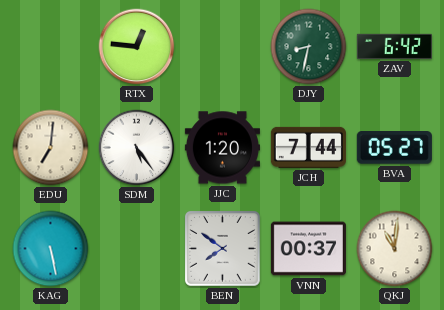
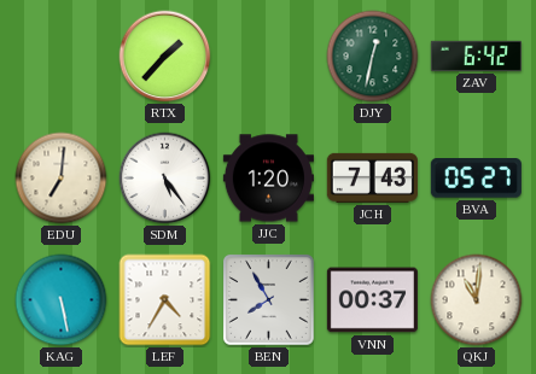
RTX: 12:46 -> 1:37 (165, 57)
DJY: 8:32 -> 12:32 (373, 57)
JCH: 7:44 -> 7:43 (372, 177)
LEF: none -> 4:35 (165, 300)
BEN: 7:51 -> 7:55 (268, 299)
